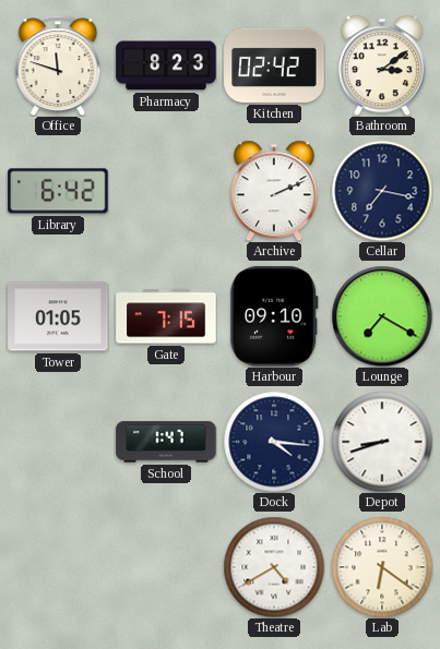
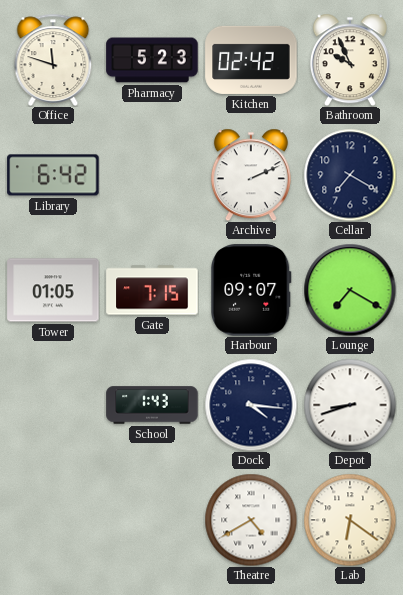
Pharmacy: 8:23 -> 5:23 (152, 60)
Bathroom: 3:09 -> 9:56 (350, 60)
Cellar: 7:17 -> 7:20 (350, 175)
Harbour: 09:10 -> 09:07 (251, 290)
School: 1:47 -> 1:43 (152, 405)
